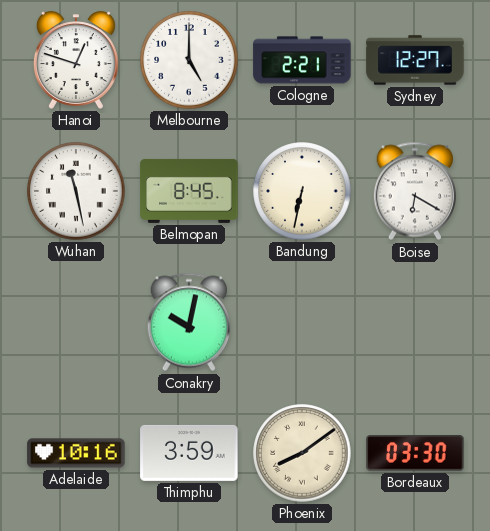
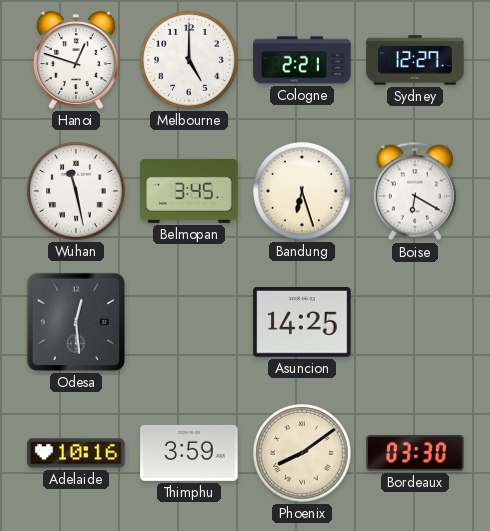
Belmopan: 8:45 -> 3:45 (189, 191)
Bandung: 6:32 -> 6:27 (302, 191)
Odesa: none -> 12:29 (76, 322)
Conakry: 10:02 -> none (189, 322)
Asuncion: none -> 14:25 (302, 323)
